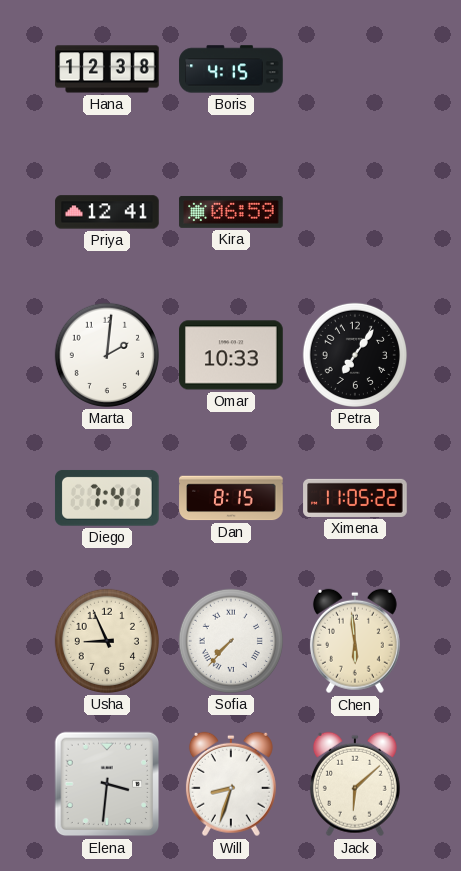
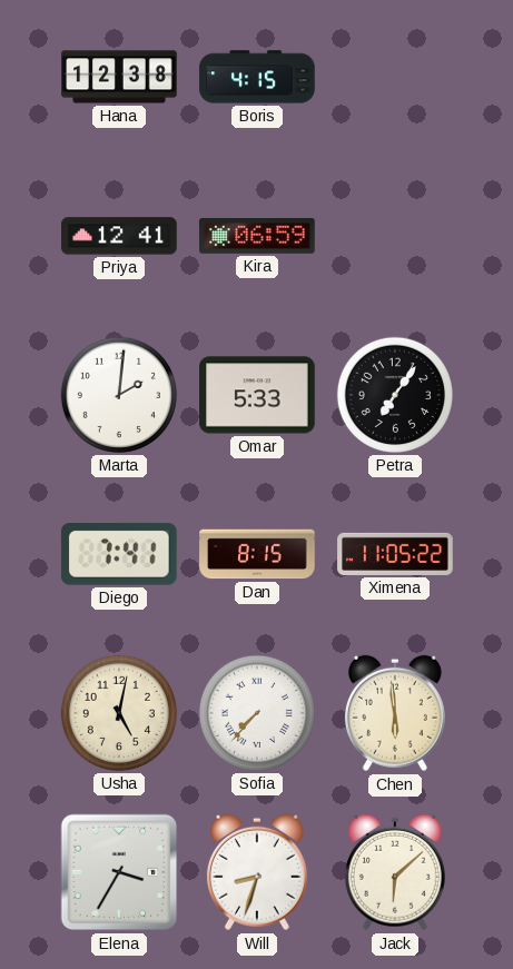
Omar: 10:33 -> 5:33 (257, 395)
Usha: 8:56 -> 5:02 (119, 713)
Elena: 3:31 -> 3:35 (119, 872)
